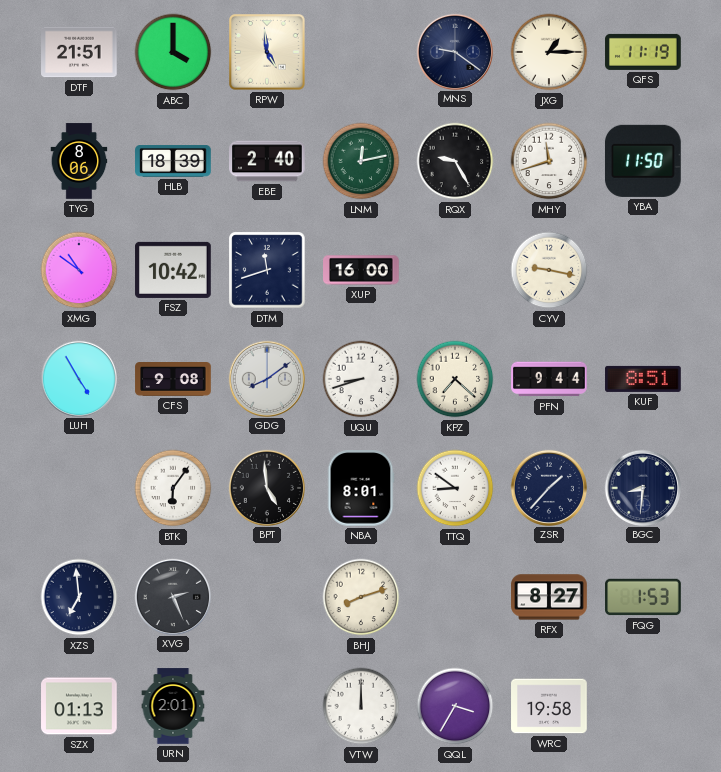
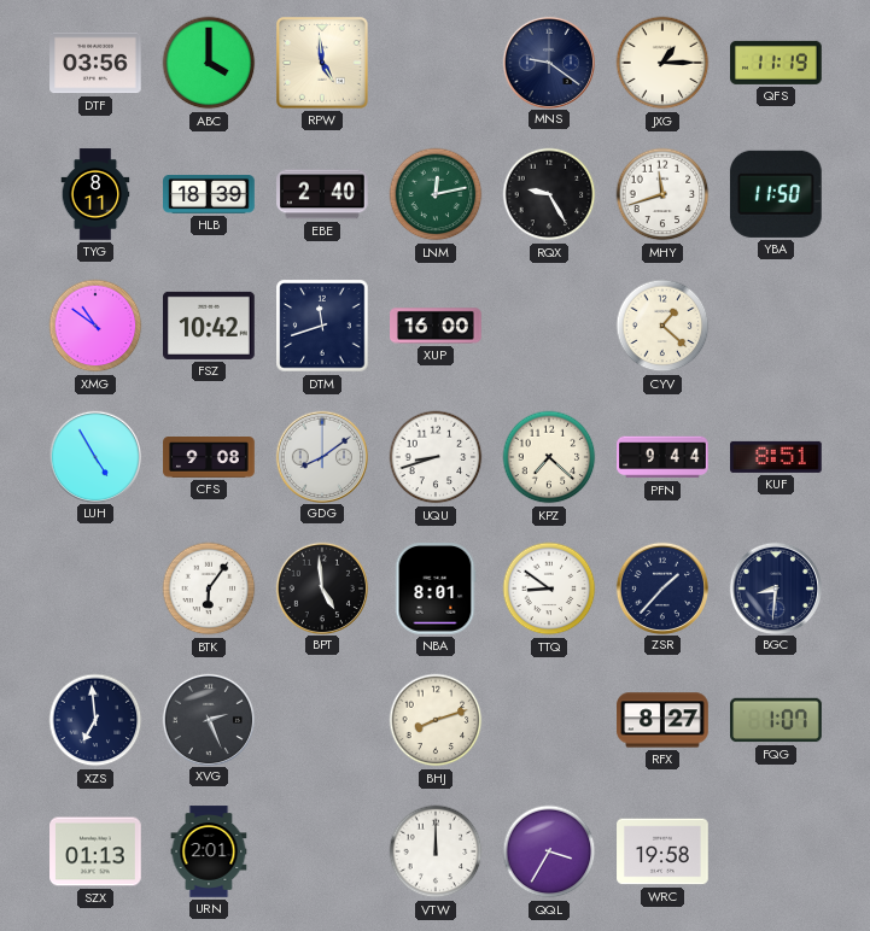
DTF: 21:51 -> 03:56 (95, 63)
TYG: 8:06 -> 8:11 (95, 194)
CYV: 9:17 -> 1:22 (662, 326)
FQG: 1:53 -> 1:07 (776, 720)
